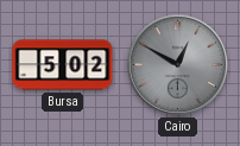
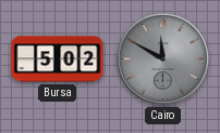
Cairo: 12:50 -> 11:50 (162, 58)
